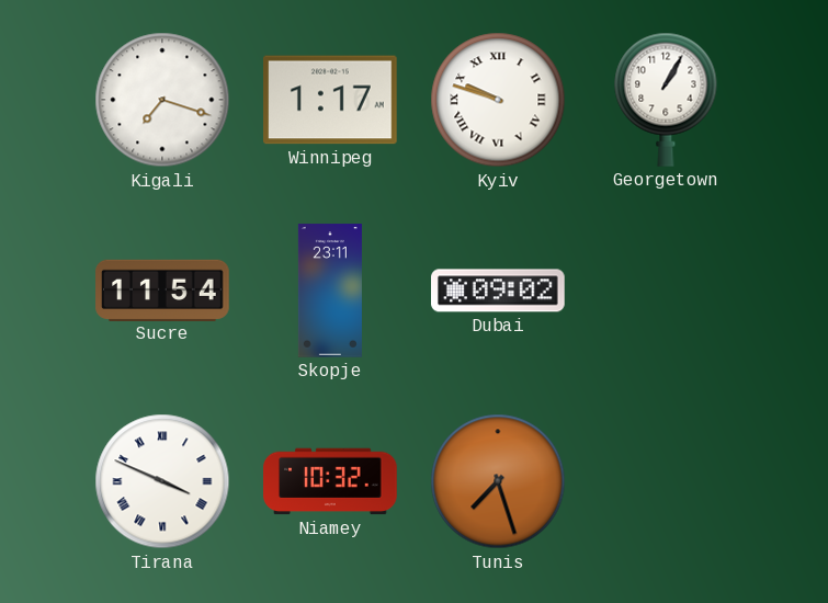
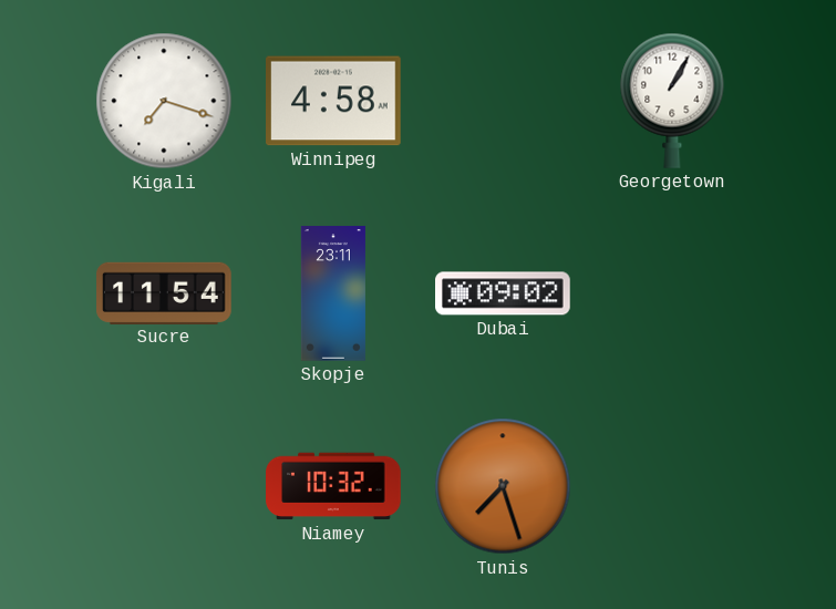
Winnipeg: 1:17 -> 4:58 (334, 101)
Kyiv: 9:48 -> none (498, 100)
Tirana: 3:49 -> none (162, 481)
